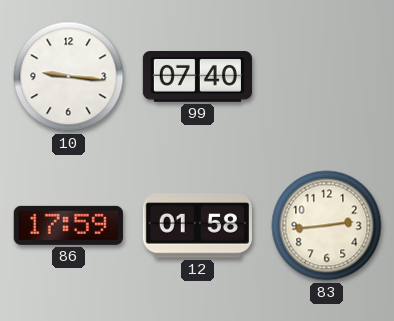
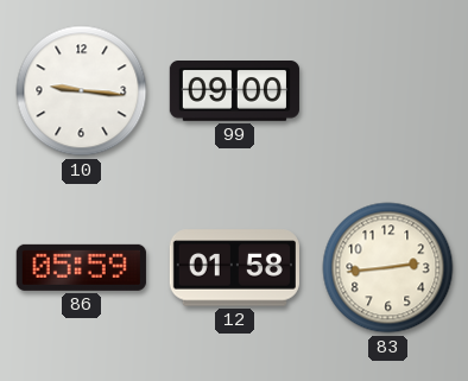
99: 07:40 -> 09:00 (234, 91)
86: 17:59 -> 05:59 (81, 267)
